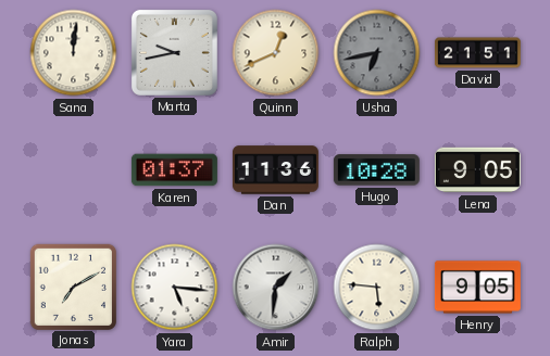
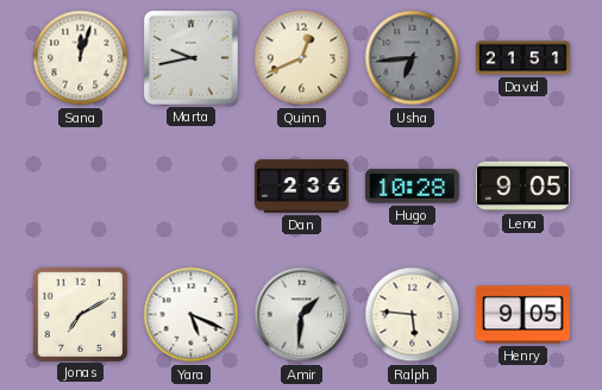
Sana: 12:01 -> 12:03 (81, 58)
Usha: 6:43 -> 6:44 (413, 58)
Karen: 01:37 -> none (174, 170)
Dan: 11:36 -> 2:36 (301, 187)
Yara: 5:16 -> 5:19 (192, 315)
